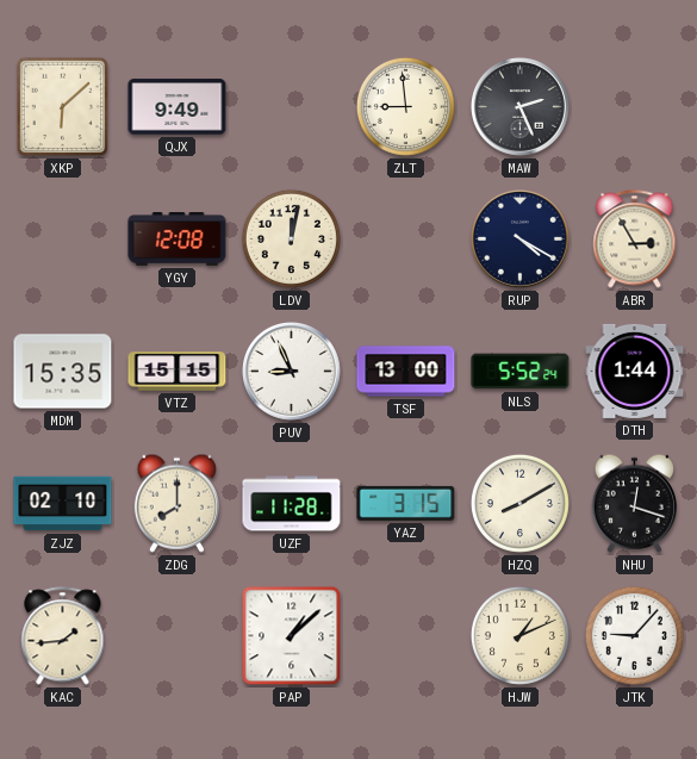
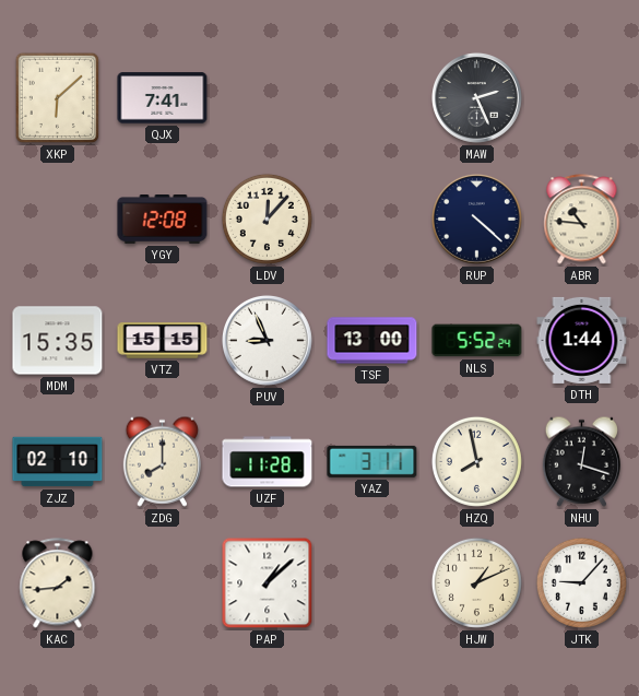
QJX: 9:49 -> 7:41 (163, 98)
ZLT: 8:59 -> none (405, 106)
LDV: 12:02 -> 12:07 (267, 219)
RUP: 4:20 -> 4:22 (476, 219)
ABR: 2:55 -> 10:46 (582, 220)
YAZ: 3:15 -> 3:11 (372, 461)
HZQ: 8:10 -> 7:58 (476, 461)
